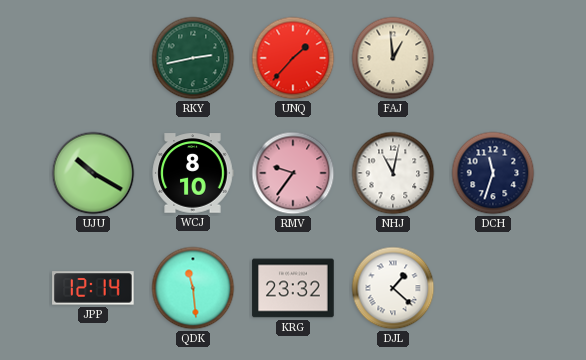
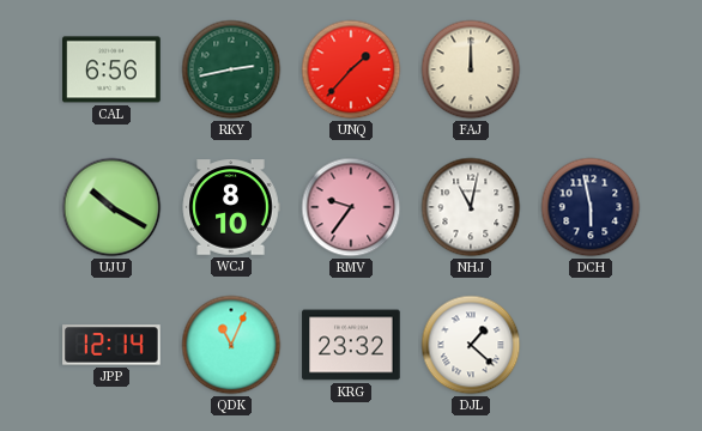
CAL: none -> 6:56 (111, 69)
FAJ: 12:59 -> 12:00 (471, 69)
DCH: 11:33 -> 5:58 (591, 207)
QDK: 11:29 -> 11:04 (231, 345)
